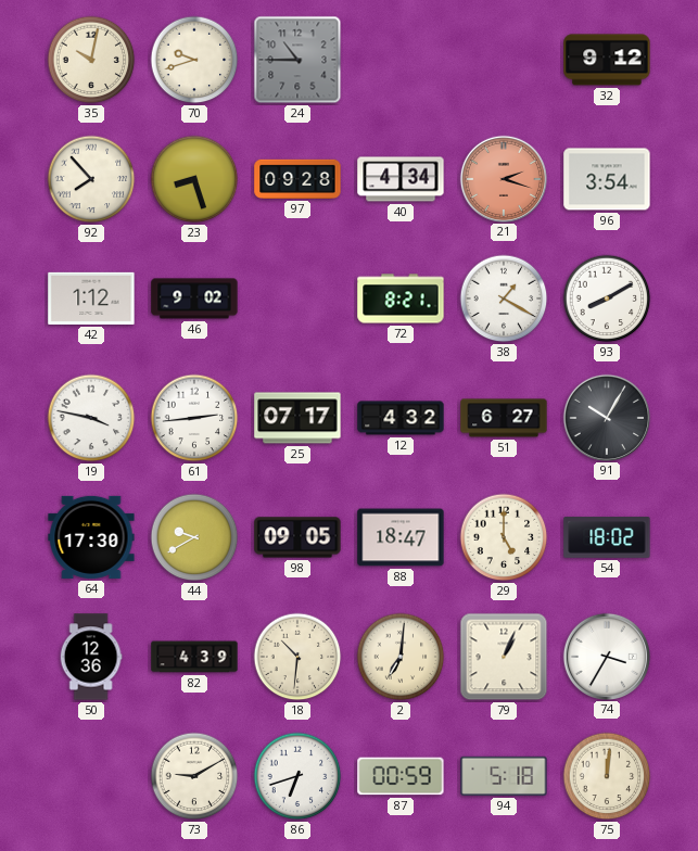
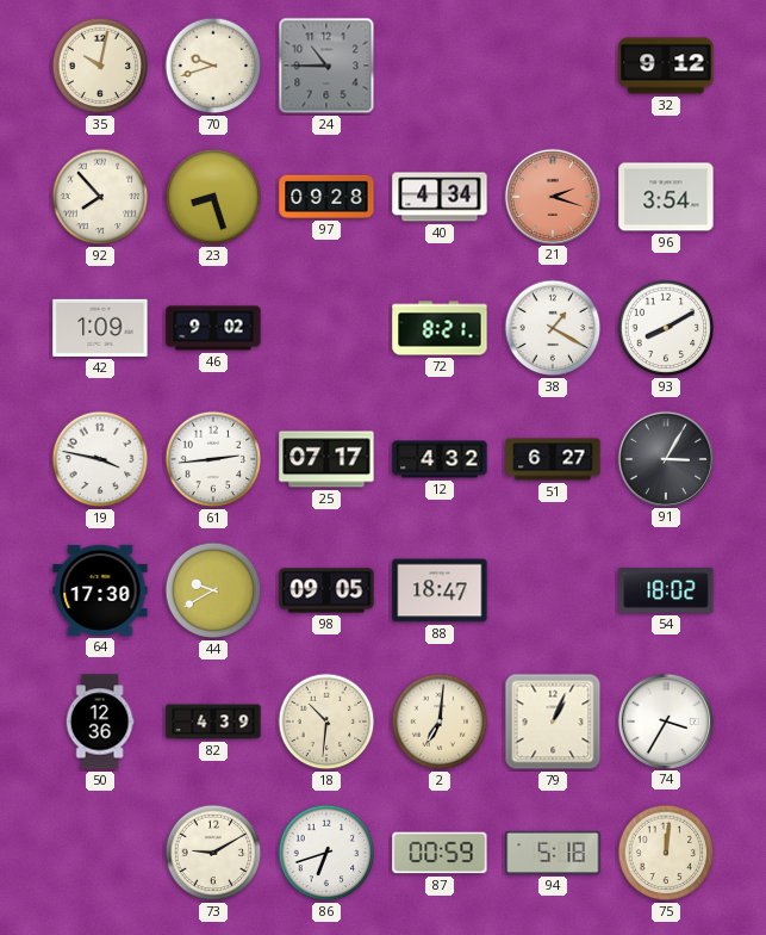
42: 1:12 -> 1:09 (100, 328)
91: 10:05 -> 3:05 (665, 458)
29: 5:00 -> none (504, 537)
